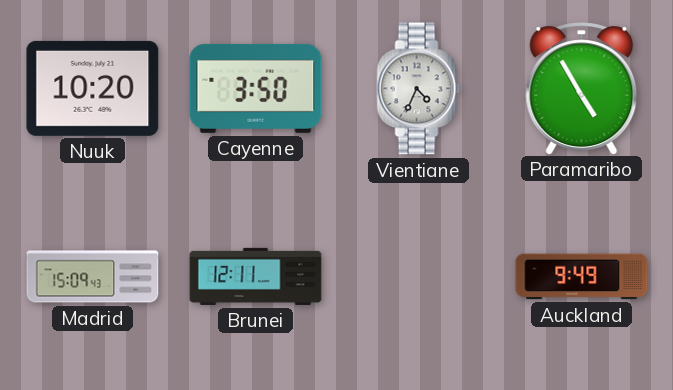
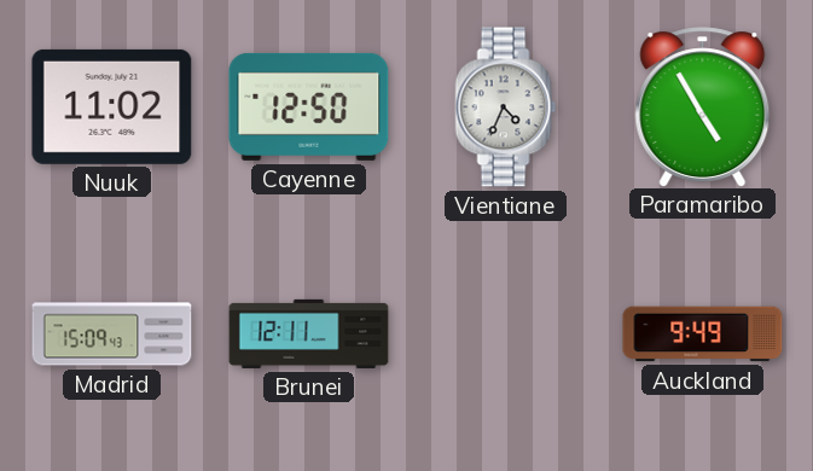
Nuuk: 10:20 -> 11:02 (112, 106)
Cayenne: 3:50 -> 12:50 (309, 106)
